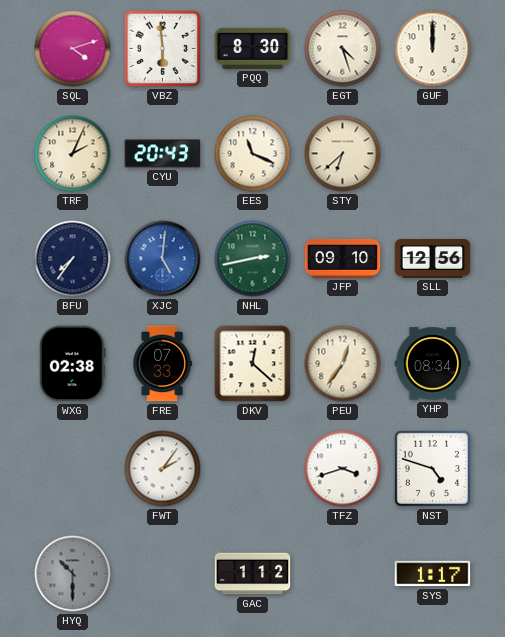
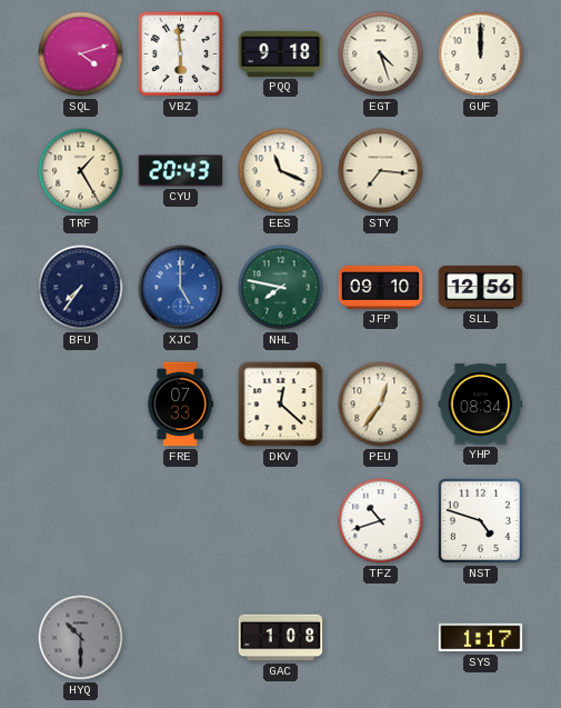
PQQ: 8:30 -> 9:18 (281, 53)
TRF: 2:04 -> 1:25 (81, 171)
STY: 6:38 -> 7:16 (381, 171)
XJC: 5:01 -> 5:00 (181, 288)
NHL: 2:43 -> 7:47 (281, 288)
WXG: 02:38 -> none (72, 364)
FWT: 2:06 -> none (163, 469)
TFZ: 3:42 -> 10:42 (381, 521)
GAC: 1:12 -> 1:08 (281, 638)
